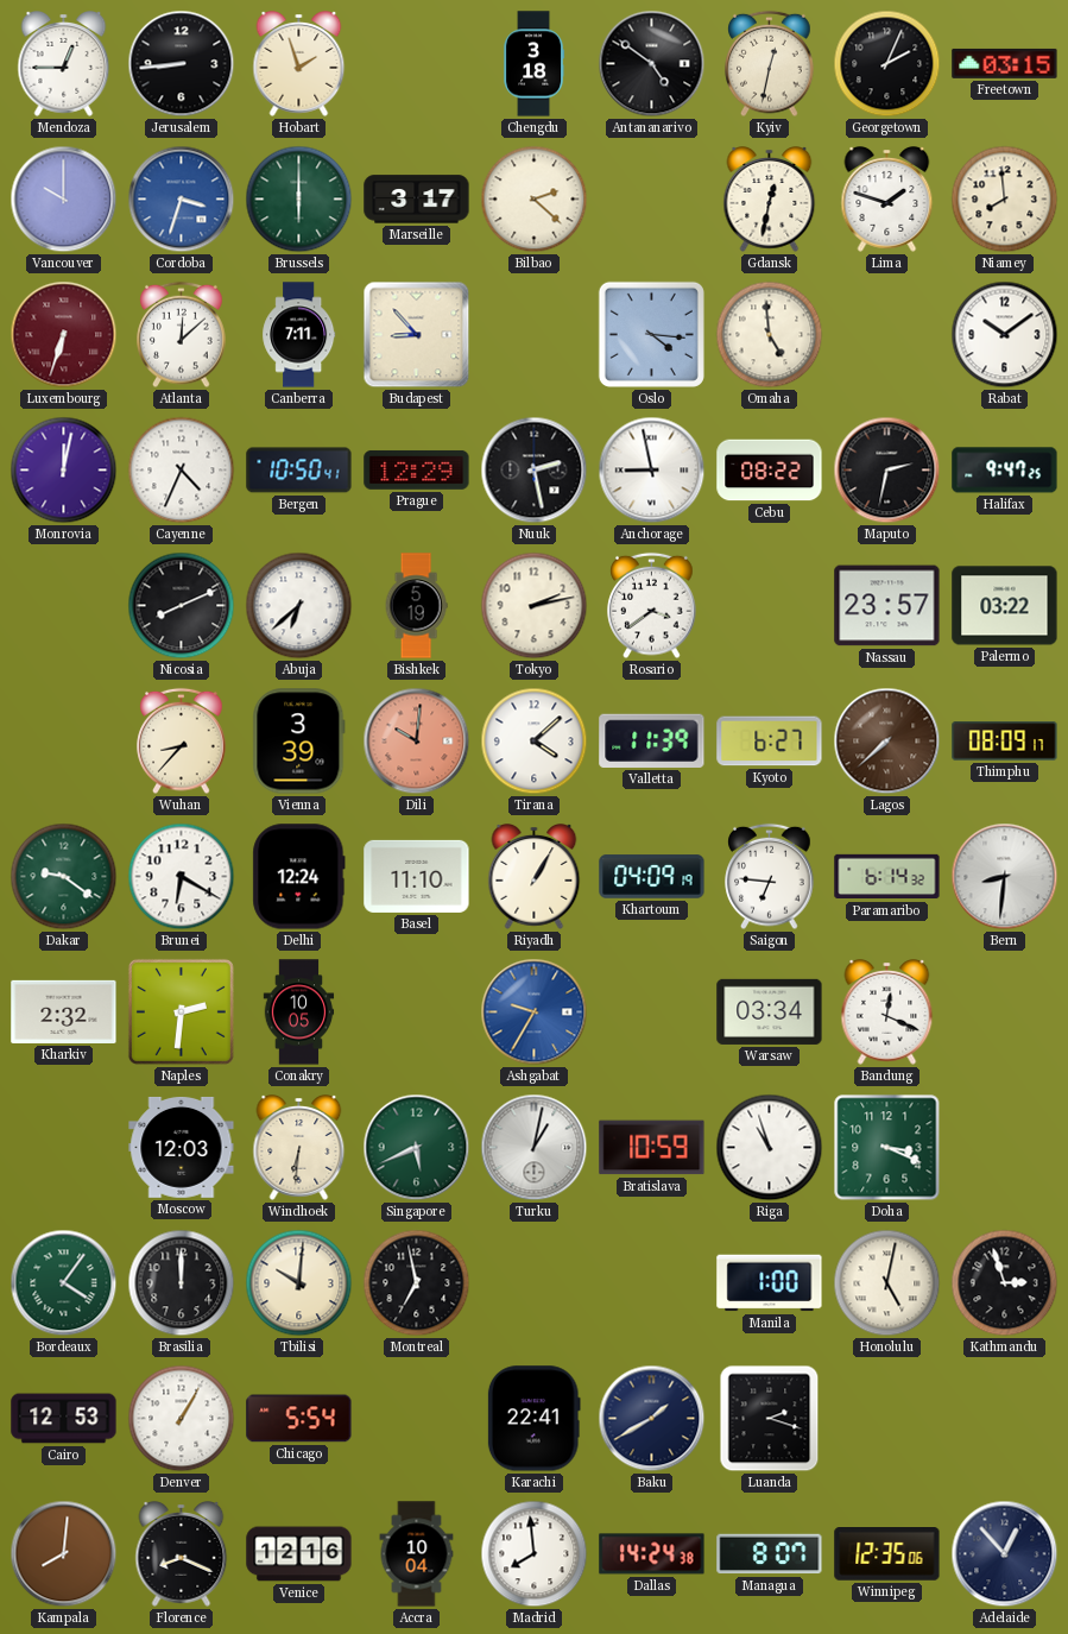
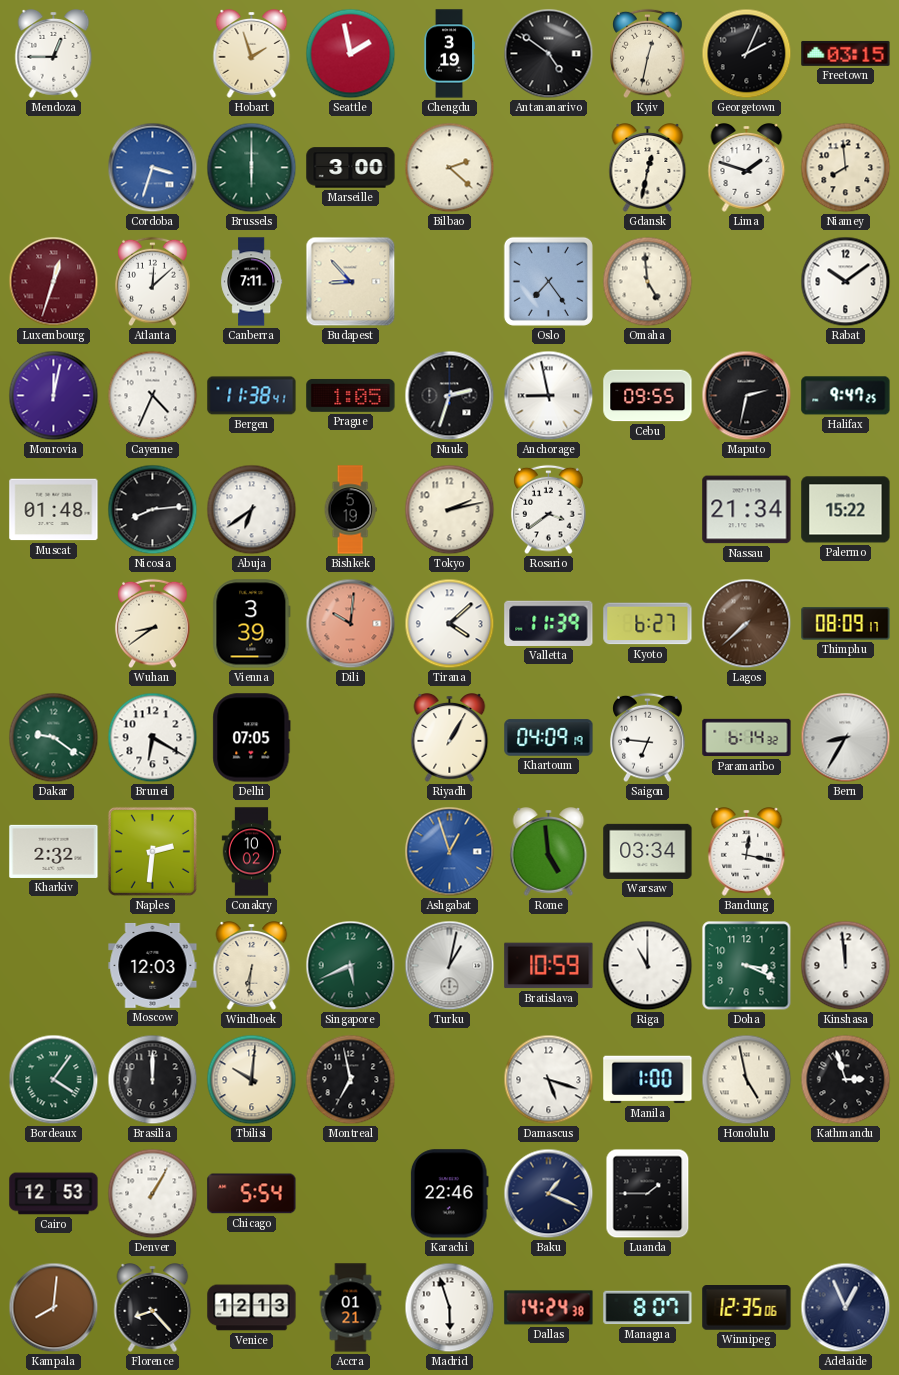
Jerusalem: 8:44 -> none (182, 64)
Seattle: none -> 1:58 (351, 54)
Chengdu: 3:18 -> 3:19 (450, 54)
Vancouver: 10:00 -> none (64, 200)
Marseille: 3:17 -> 3:00 (351, 168)
Luxembourg: 6:33 -> 12:33 (54, 282)
Oslo: 4:16 -> 7:24 (548, 281)
Bergen: 10:50 -> 11:38 (252, 396)
Prague: 12:29 -> 1:05 (351, 395)
Nuuk: 2:28 -> 2:33 (450, 396)
Cebu: 08:22 -> 09:55 (648, 396)
Muscat: none -> 01:48 (54, 510)
Nicosia: 8:11 -> 8:14 (153, 510)
Abuja: 6:38 -> 6:39 (252, 510)
Nassau: 23:57 -> 21:34 (747, 510)
Palermo: 03:22 -> 15:22 (846, 510)
Wuhan: 8:37 -> 8:39 (153, 624)
Delhi: 12:24 -> 07:05 (252, 738)
Basel: 11:10 -> none (417, 876)
Bern: 8:31 -> 8:35 (846, 738)
Conakry: 10:05 -> 10:02 (252, 852)
Ashgabat: 9:35 -> 12:57 (450, 852)
Rome: none -> 4:59 (549, 852)
Bandung: 12:19 -> 12:17 (747, 852)
Riga: 10:57 -> 11:00 (648, 966)
Kinshasa: none -> 11:59 (846, 966)
Damascus: none -> 5:18 (549, 1080)
Honolulu: 5:02 -> 4:58 (747, 1080)
Karachi: 22:41 -> 22:46 (449, 1194)
Baku: 1:40 -> 1:19 (549, 1194)
Luanda: 2:18 -> 1:45 (648, 1194)
Florence: 8:19 -> 8:23 (153, 1308)
Venice: 12:16 -> 12:13 (252, 1308)
Accra: 10:04 -> 01:21 (351, 1308)
Madrid: 7:59 -> 5:57 (450, 1308)
Adelaide: 12:53 -> 12:56 (846, 1308)
